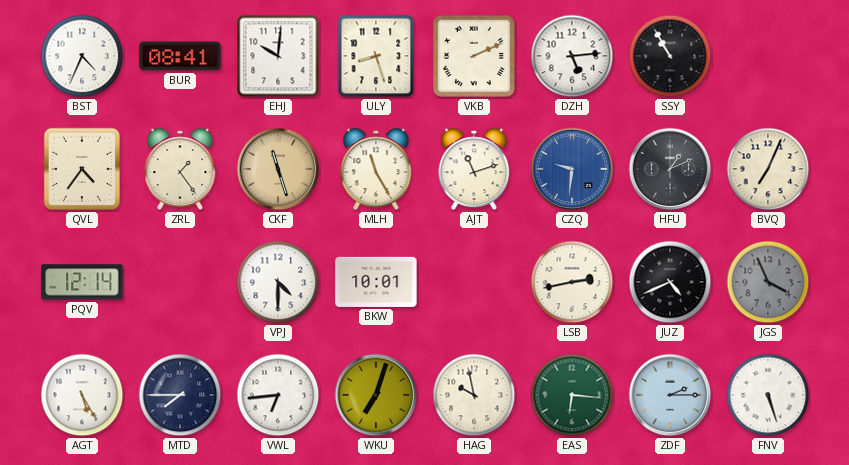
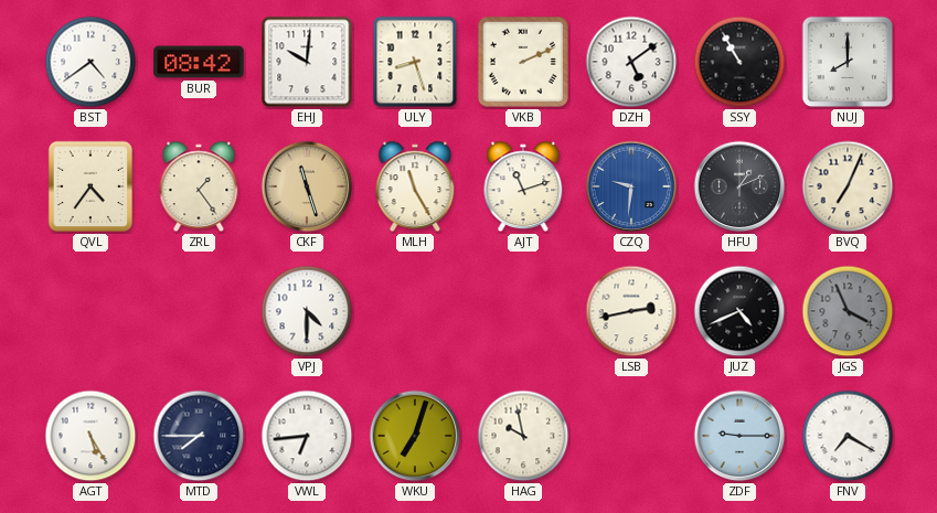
BST: 4:34 -> 4:39 (90, 62)
BUR: 08:41 -> 08:42 (199, 62)
DZH: 5:14 -> 5:09 (631, 62)
NUJ: none -> 8:00 (848, 62)
PQV: 12:14 -> none (82, 282)
BKW: 10:01 -> none (376, 282)
EAS: 6:16 -> none (572, 395)
ZDF: 2:15 -> 9:15 (739, 436)
FNV: 5:27 -> 7:20 (848, 436)
